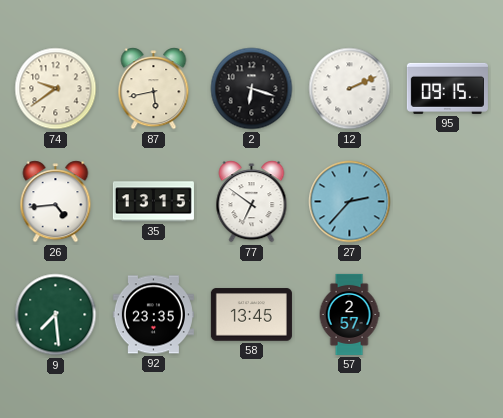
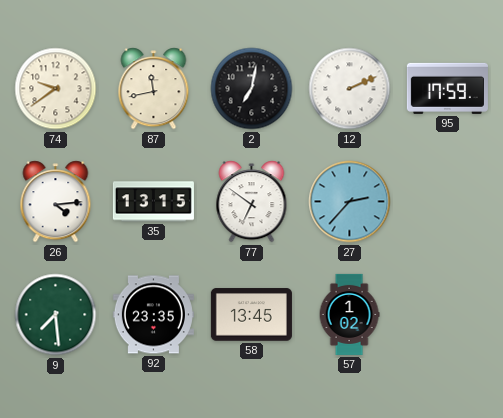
87: 5:43 -> 11:43 (154, 89)
2: 6:18 -> 7:02 (252, 89)
95: 09:15 -> 17:59 (447, 88)
26: 4:44 -> 4:14 (56, 202)
57: 2:57 -> 1:02 (349, 314)
